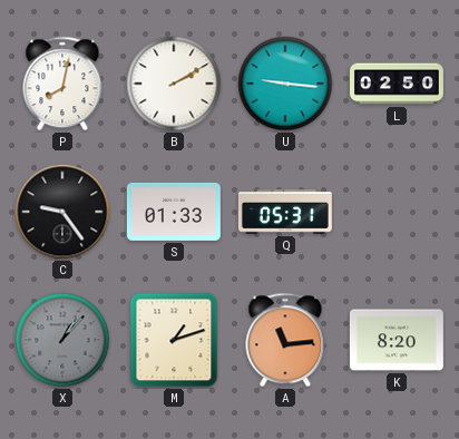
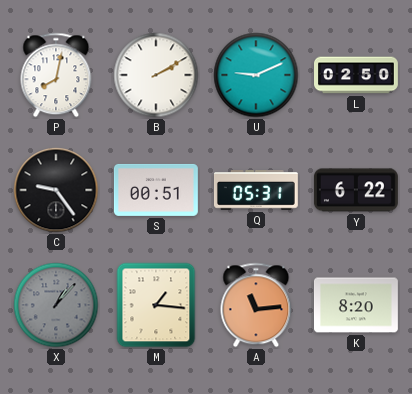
U: 9:16 -> 9:11 (256, 75)
S: 01:33 -> 00:51 (156, 190)
Y: none -> 6:22 (356, 190)
M: 1:12 -> 1:16 (156, 305)
